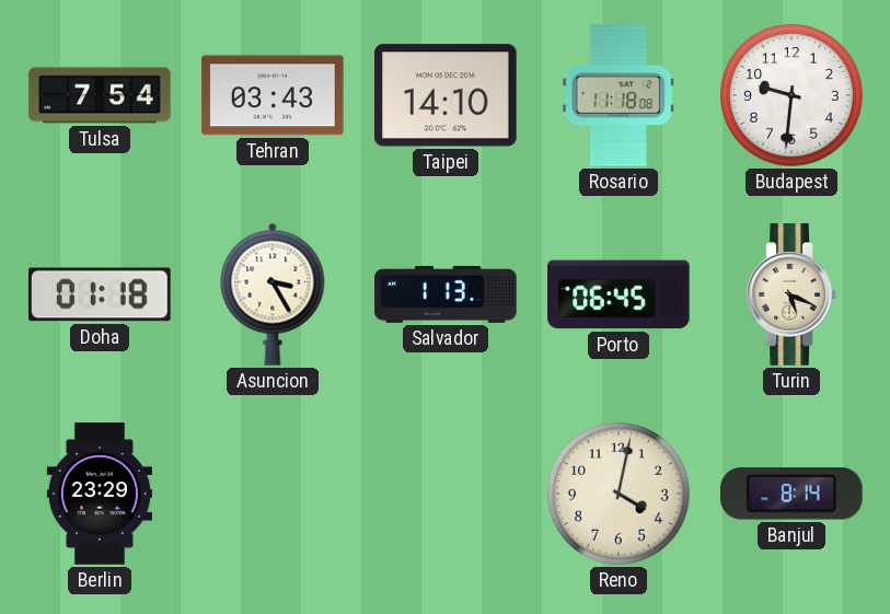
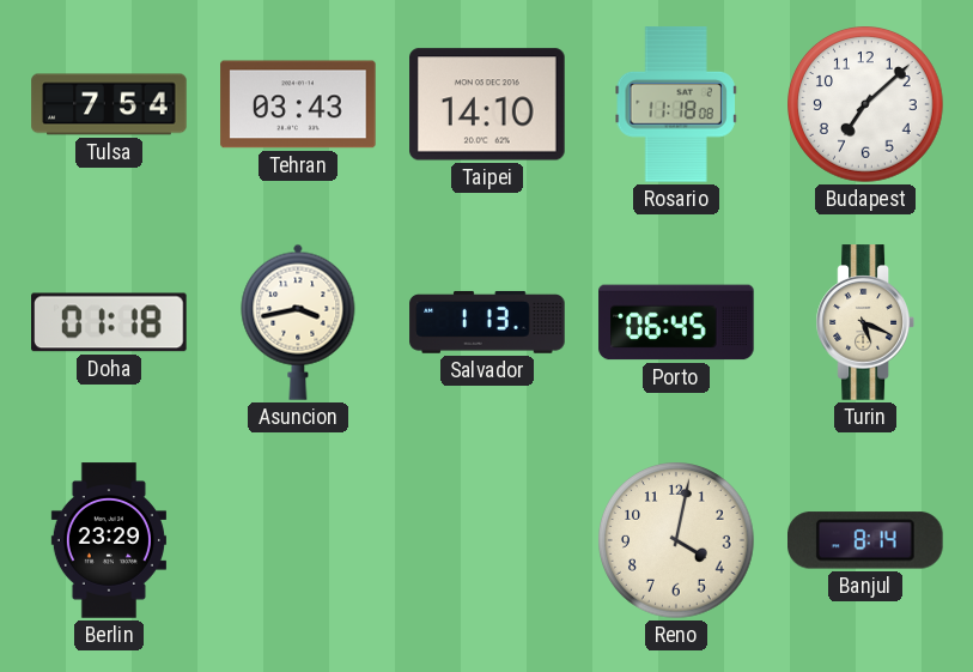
Budapest: 9:31 -> 7:08 (865, 104)
Asuncion: 3:25 -> 3:43 (298, 322)
